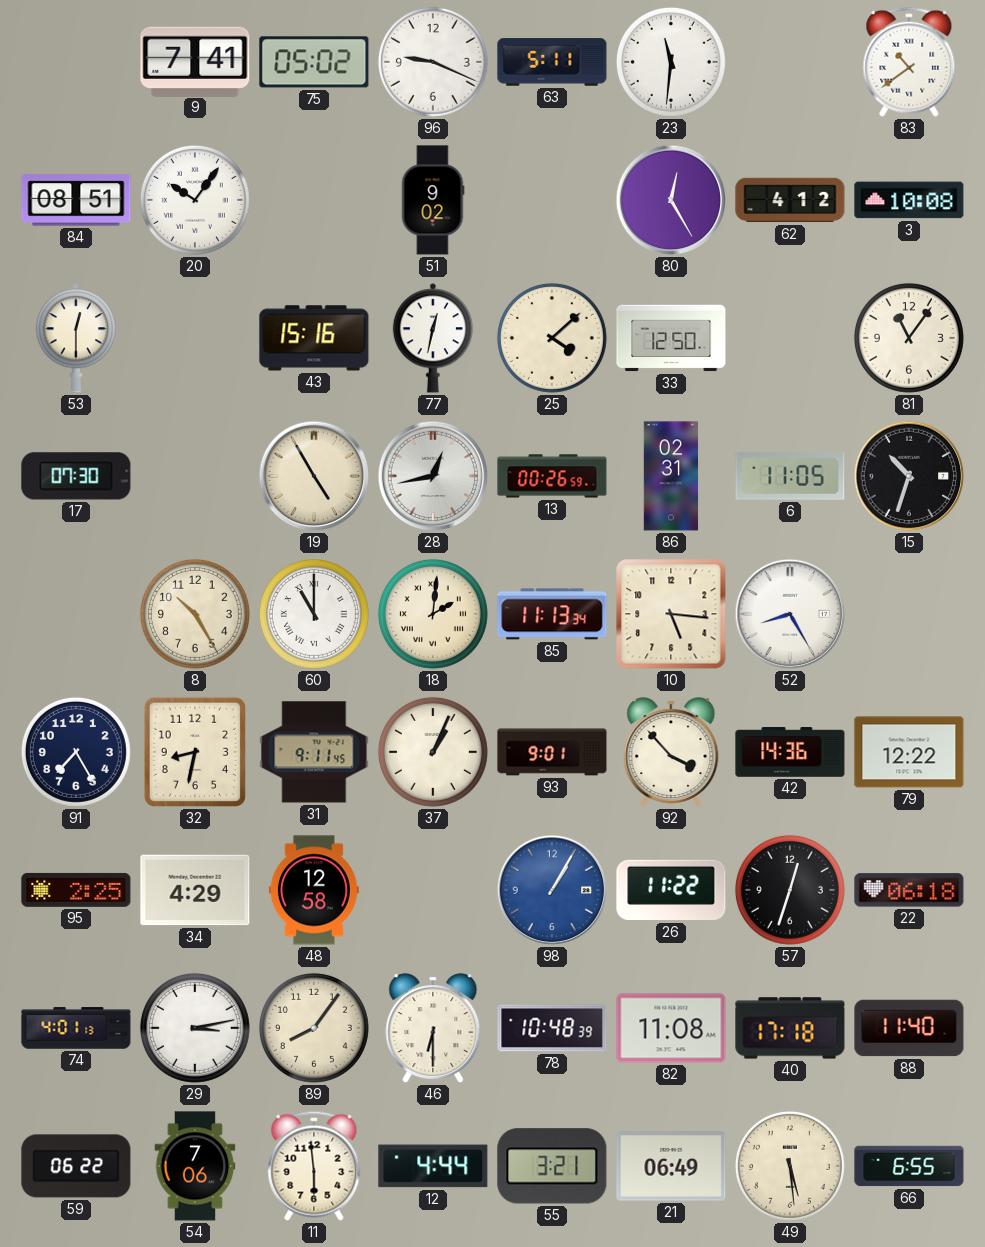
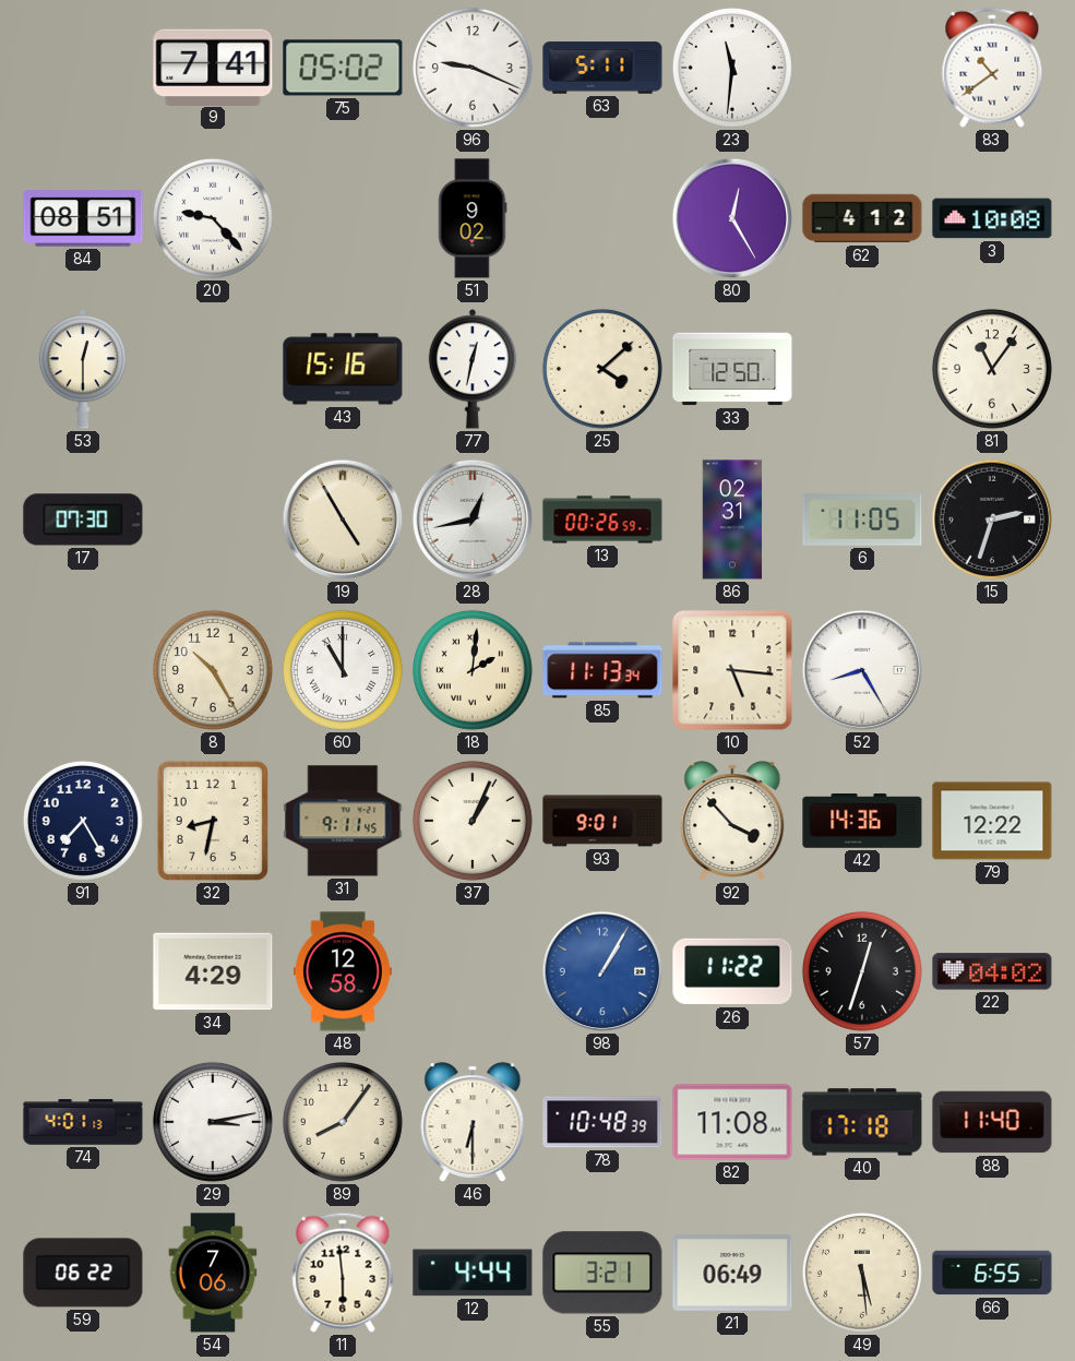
20: 10:06 -> 9:23 (213, 218)
15: 10:33 -> 2:33 (992, 520)
95: 2:25 -> none (76, 890)
22: 06:18 -> 04:02 (992, 971)
